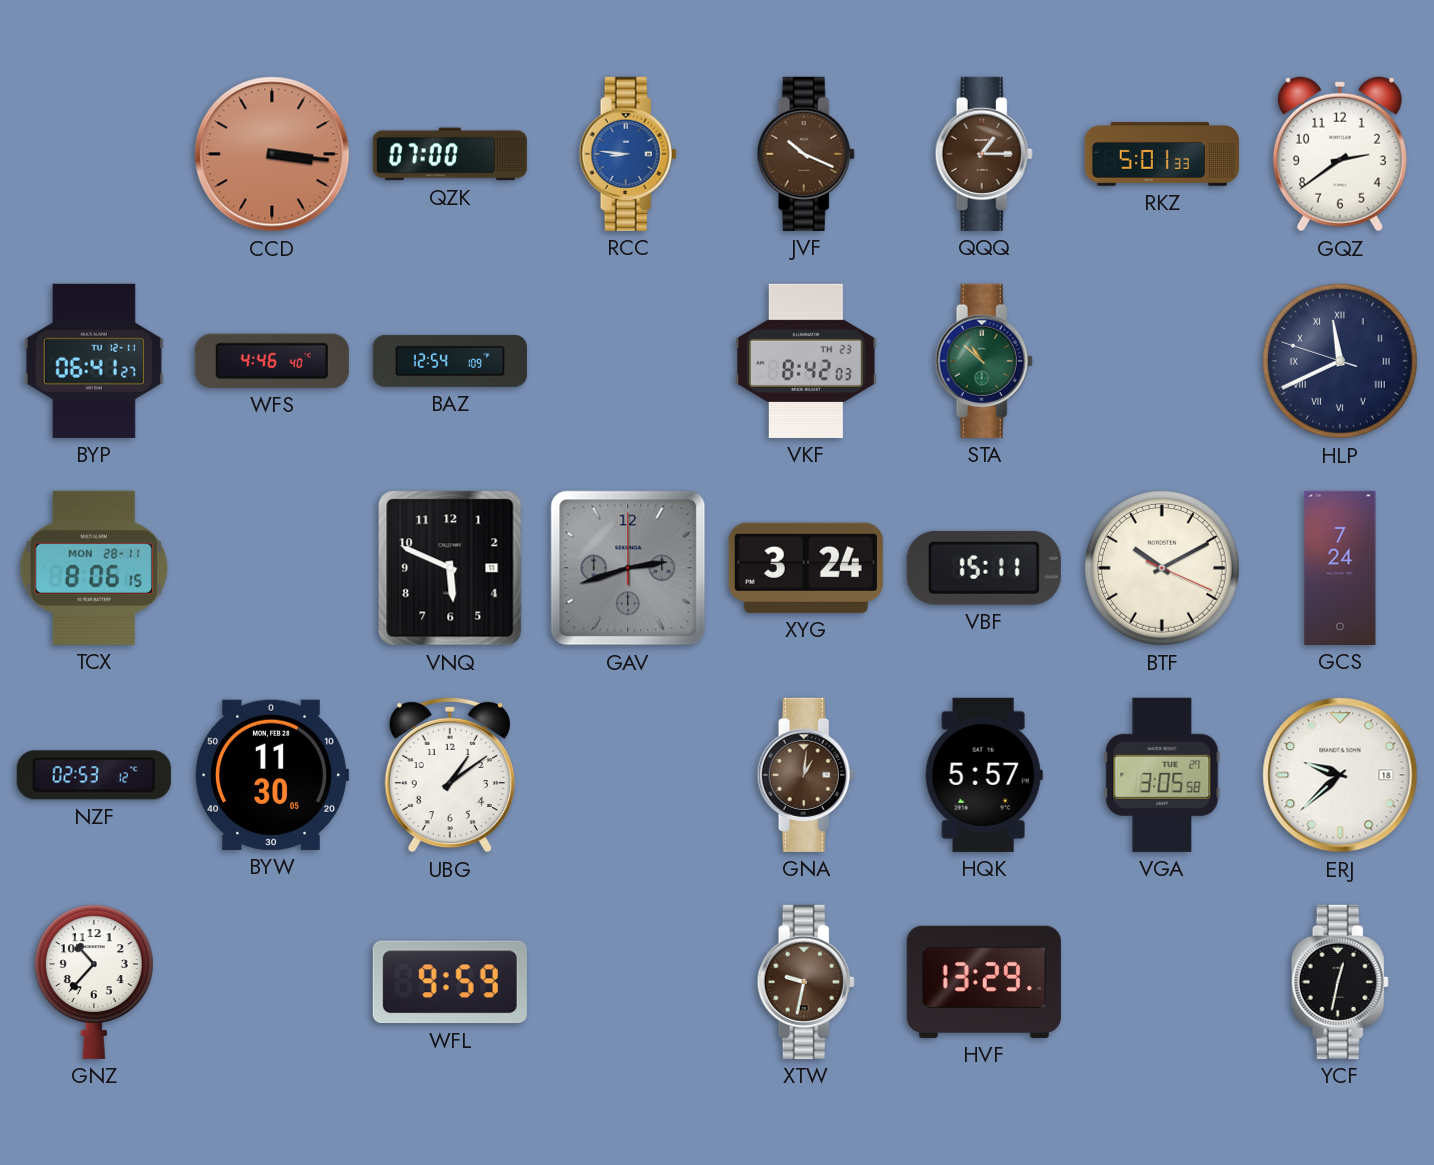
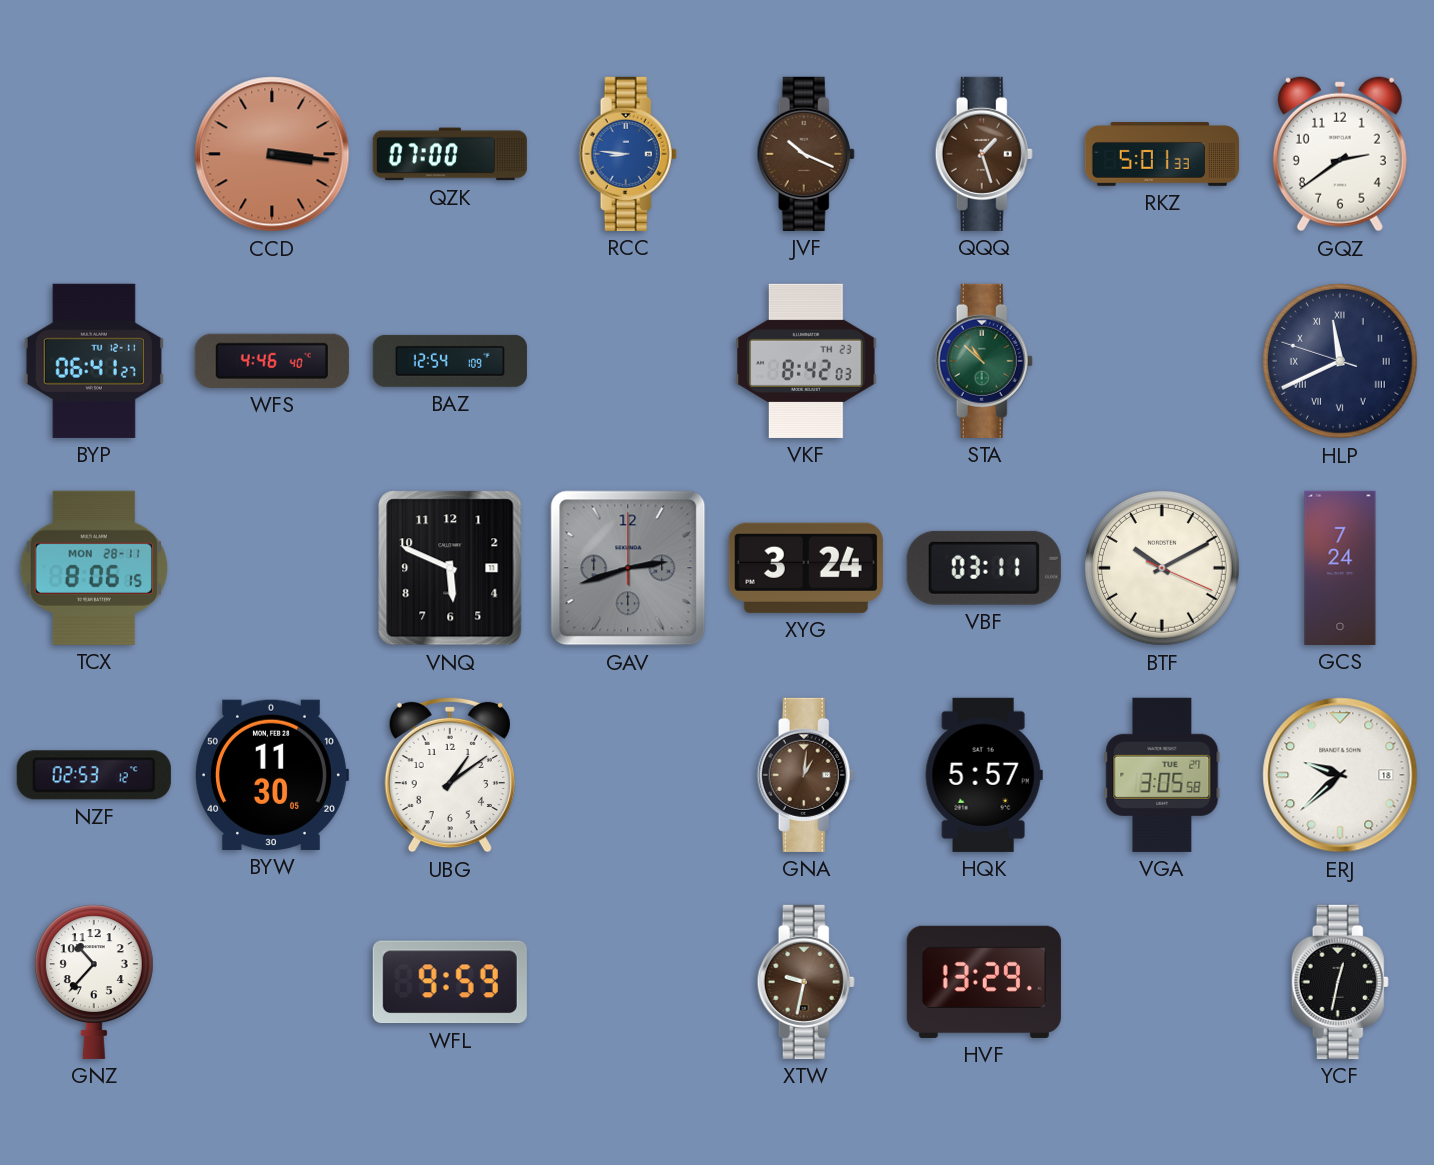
QQQ: 1:15 -> 1:27 (984, 154)
VBF: 15:11 -> 03:11 (984, 568)
